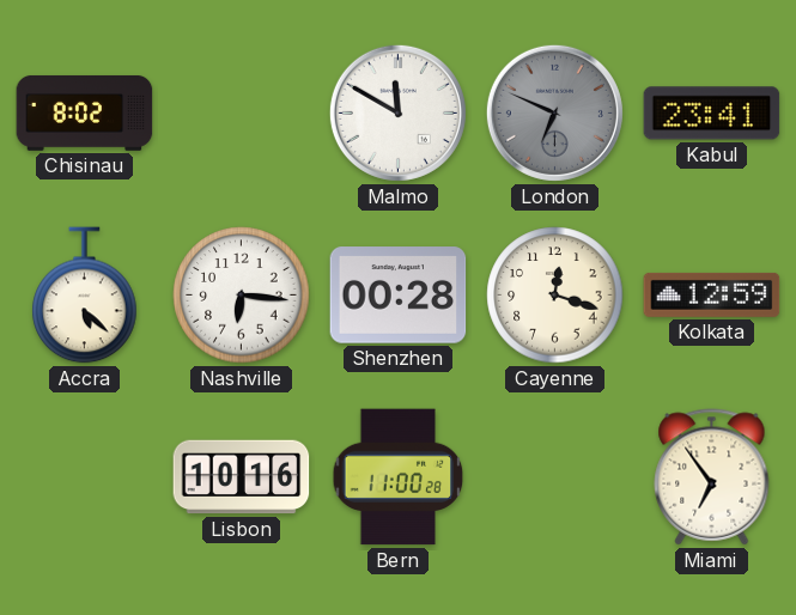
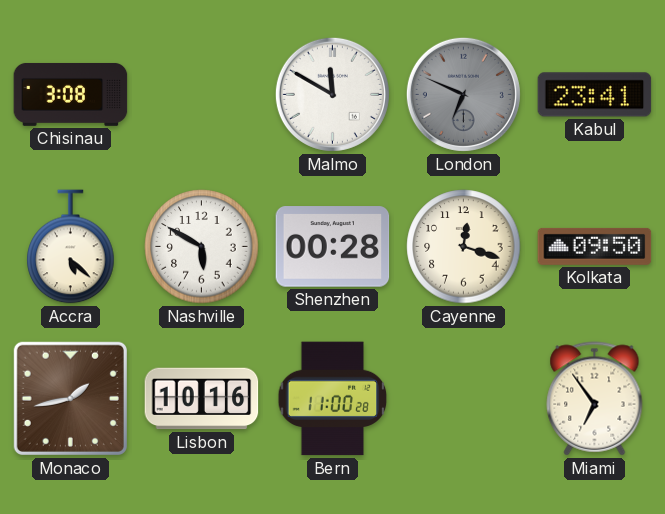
Chisinau: 8:02 -> 3:08 (71, 94)
Nashville: 6:16 -> 5:50 (202, 247)
Kolkata: 12:59 -> 09:50 (595, 246)
Monaco: none -> 1:43 (70, 398)
